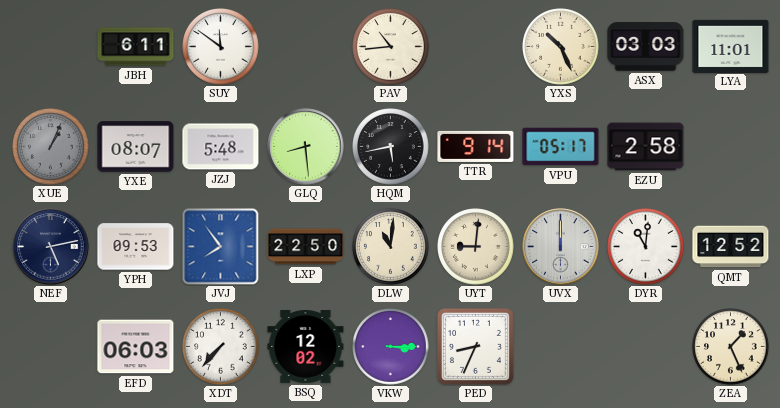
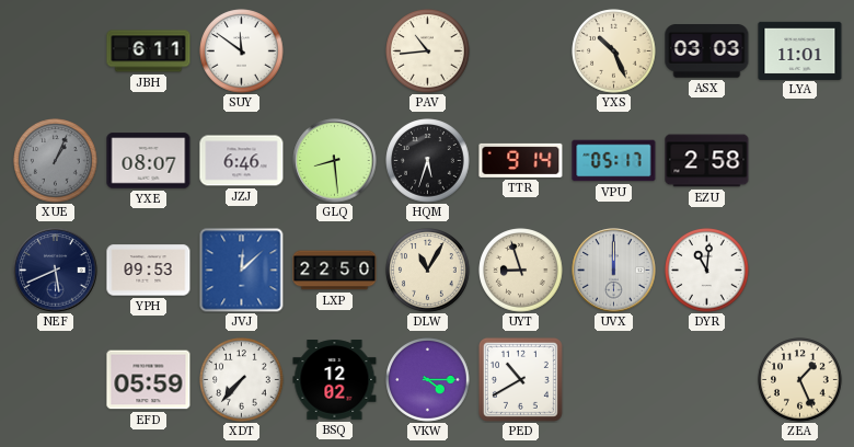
JZJ: 5:48 -> 6:46 (242, 161)
HQM: 5:43 -> 5:33 (428, 161)
NEF: 5:13 -> 5:41 (56, 271)
JVJ: 7:54 -> 12:08 (242, 271)
DLW: 11:01 -> 11:05 (428, 271)
UYT: 9:01 -> 8:57 (521, 271)
QMT: 12:52 -> none (731, 247)
EFD: 06:03 -> 05:59 (149, 380)
VKW: 3:15 -> 4:15 (428, 380)
PED: 8:34 -> 10:40 (520, 379)
